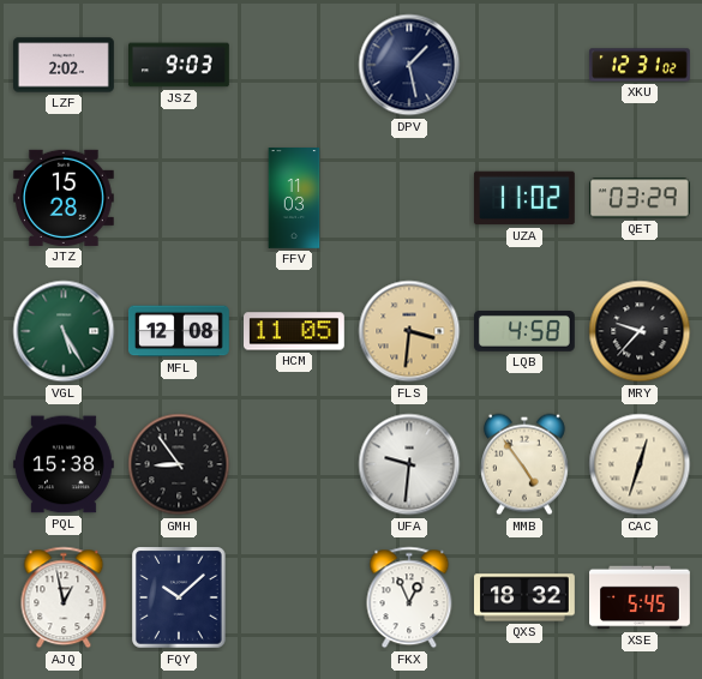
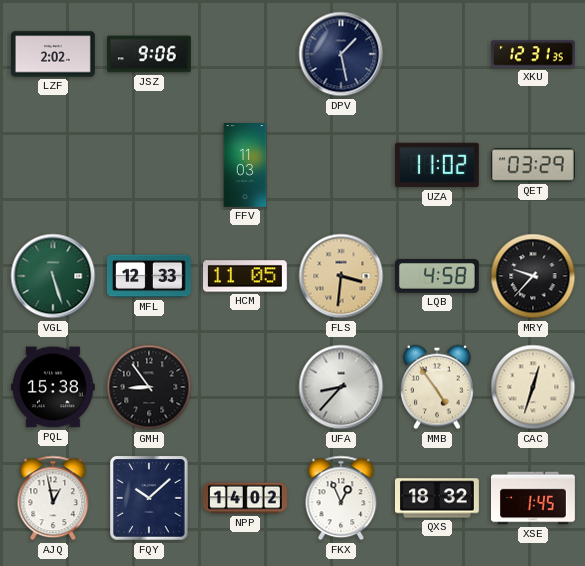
JSZ: 9:03 -> 9:06 (150, 54)
XKU: 12:31:02 -> 12:31:35 (534, 54)
JTZ: 15:28 -> none (64, 198)
VGL: 5:25 -> 5:27 (53, 276)
MFL: 12:08 -> 12:33 (149, 276)
UFA: 9:31 -> 8:37 (341, 387)
NPP: none -> 14:02 (246, 498)
XSE: 5:45 -> 1:45 (534, 498)
